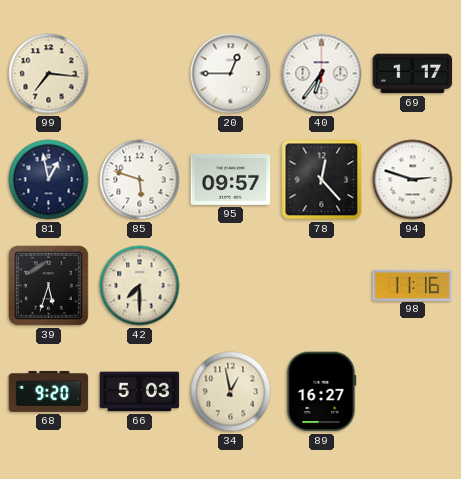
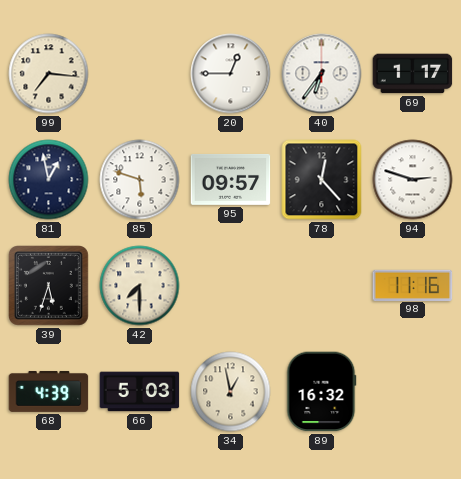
68: 9:20 -> 4:39 (49, 391)
89: 16:27 -> 16:32 (322, 392)
